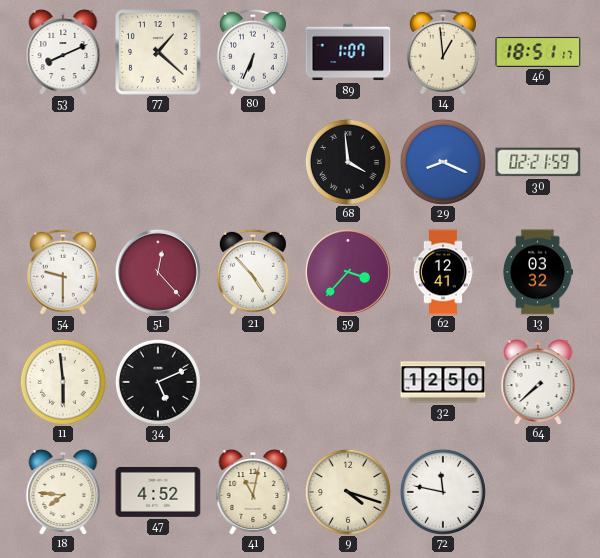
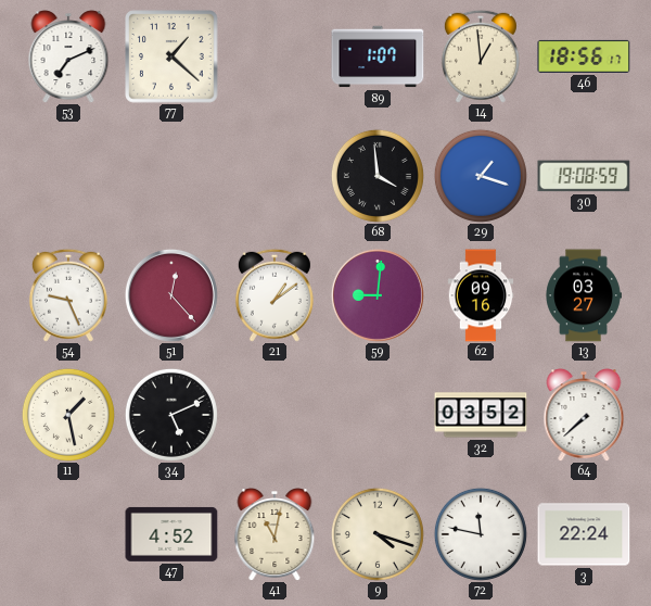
53: 8:11 -> 7:11 (68, 56)
80: 6:34 -> none (253, 52)
46: 18:51 -> 18:56 (584, 56)
29: 8:19 -> 1:18 (481, 176)
30: 02:21 -> 19:08 (584, 176)
54: 9:30 -> 9:26 (68, 295)
21: 4:53 -> 1:09 (275, 295)
59: 3:37 -> 9:01 (378, 295)
62: 12:41 -> 09:16 (481, 295)
13: 03:32 -> 03:27 (584, 295)
11: 5:59 -> 1:28 (68, 415)
32: 12:50 -> 03:52 (481, 415)
18: 7:46 -> none (63, 492)
3: none -> 22:24 (584, 534)
